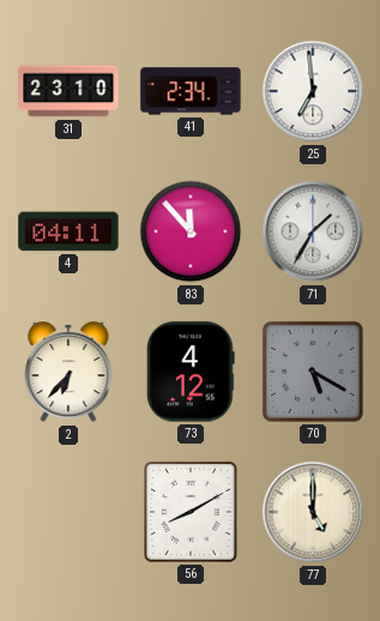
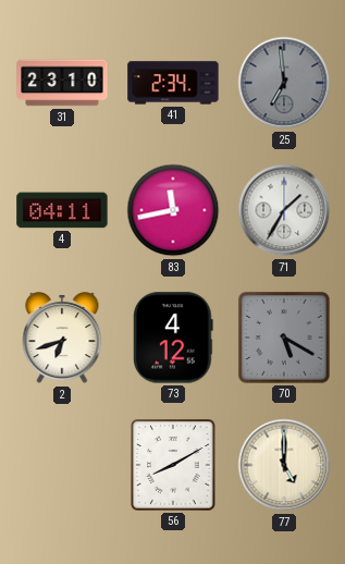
25 dial: white -> grey (284, 83)
83: 11:53 -> 11:43 (173, 210)
2: 6:37 -> 6:42 (62, 339)
